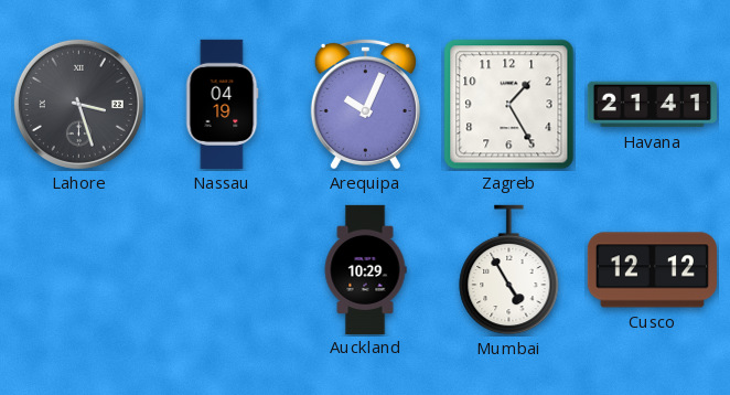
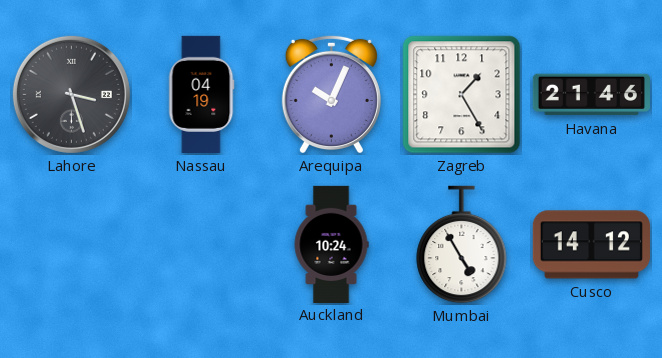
Havana: 21:41 -> 21:46 (591, 95)
Auckland: 10:29 -> 10:24 (331, 244)
Cusco: 12:12 -> 14:12 (591, 245)
